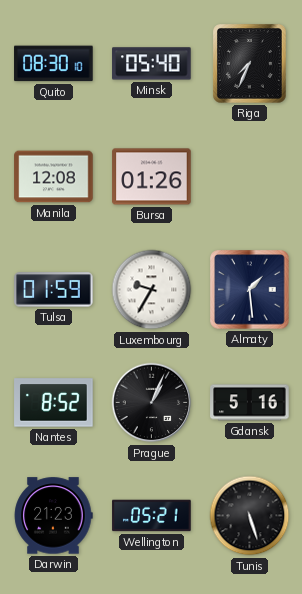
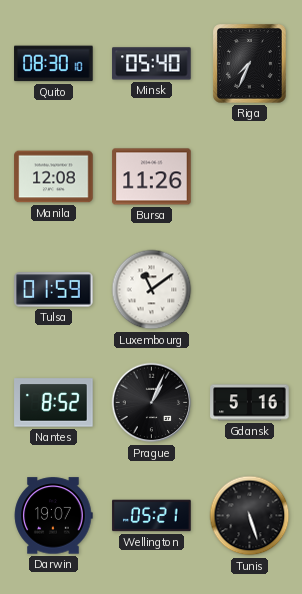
Bursa: 01:26 -> 11:26 (152, 177)
Luxembourg: 9:35 -> 11:09 (152, 290)
Almaty: 1:29 -> none (250, 290)
Darwin: 21:23 -> 19:07 (53, 516)
